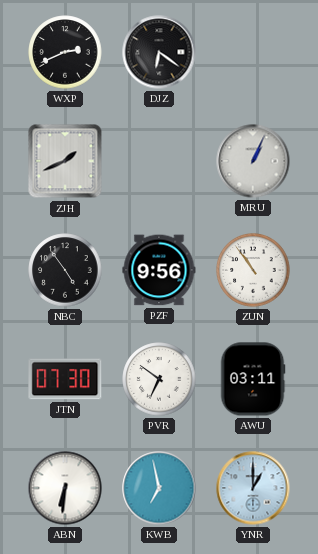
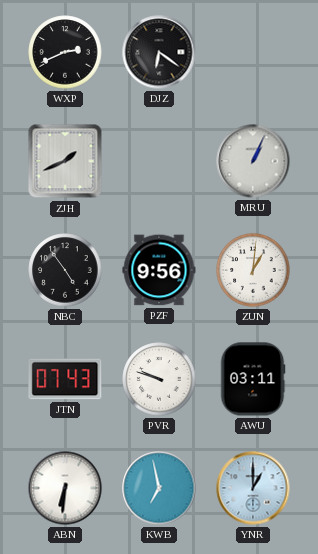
ZUN: 10:54 -> 1:01 (253, 270)
JTN: 07:30 -> 07:43 (65, 379)
PVR: 6:51 -> 9:48 (159, 379)
